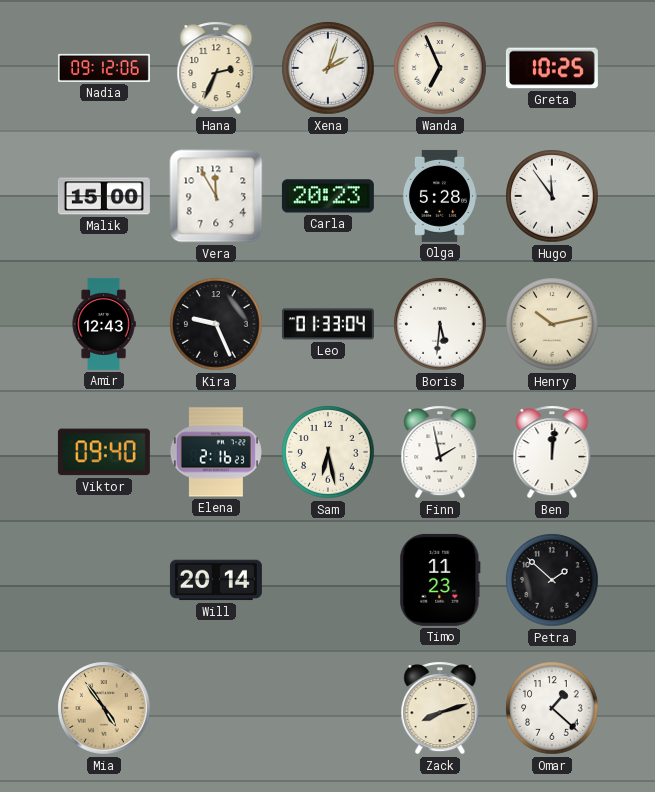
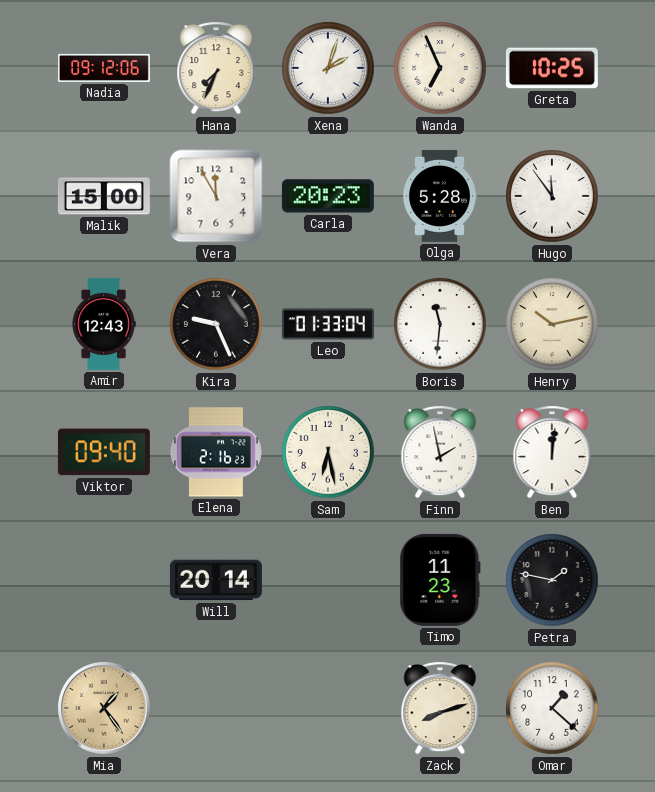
Hana: 2:34 -> 7:34 (216, 68)
Boris: 5:31 -> 11:31 (440, 324)
Petra: 1:52 -> 1:47 (552, 580)
Mia: 4:54 -> 1:24 (104, 708)
